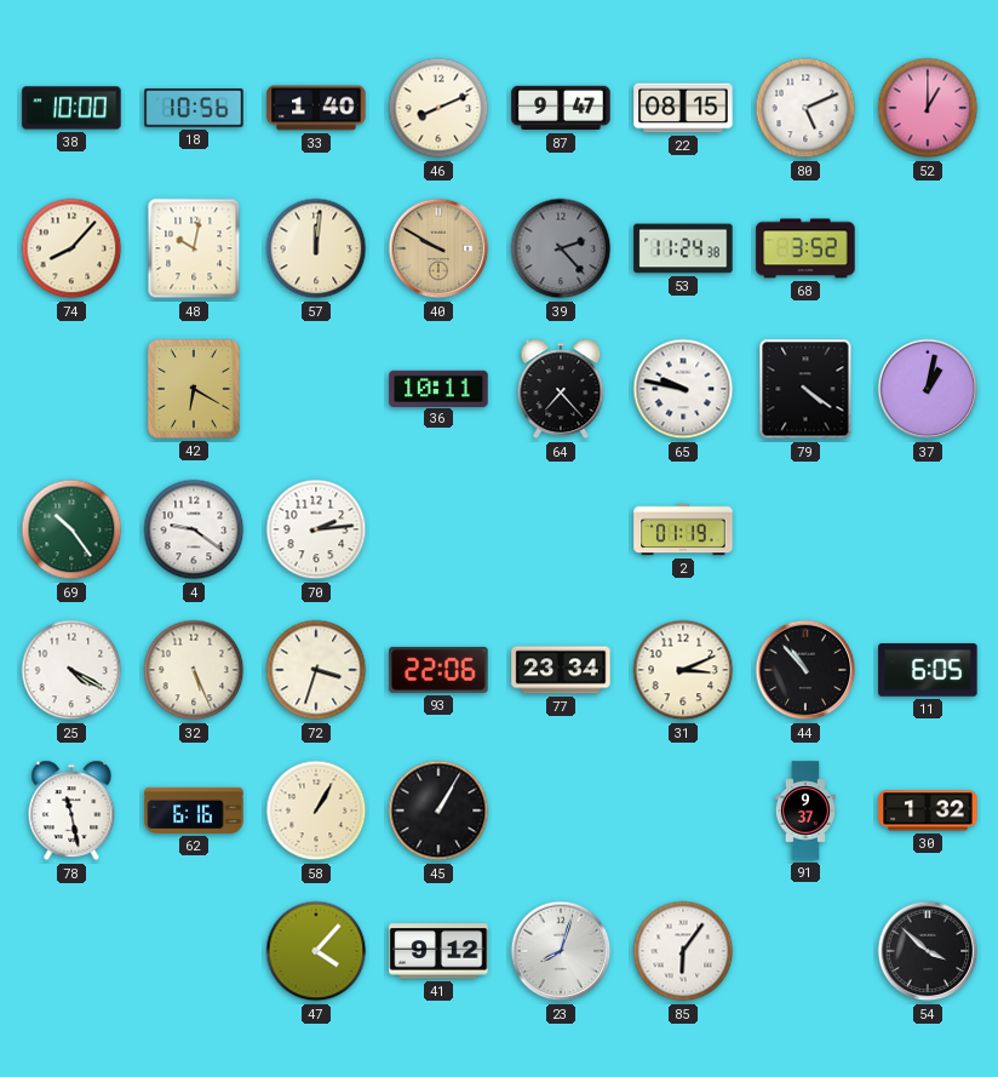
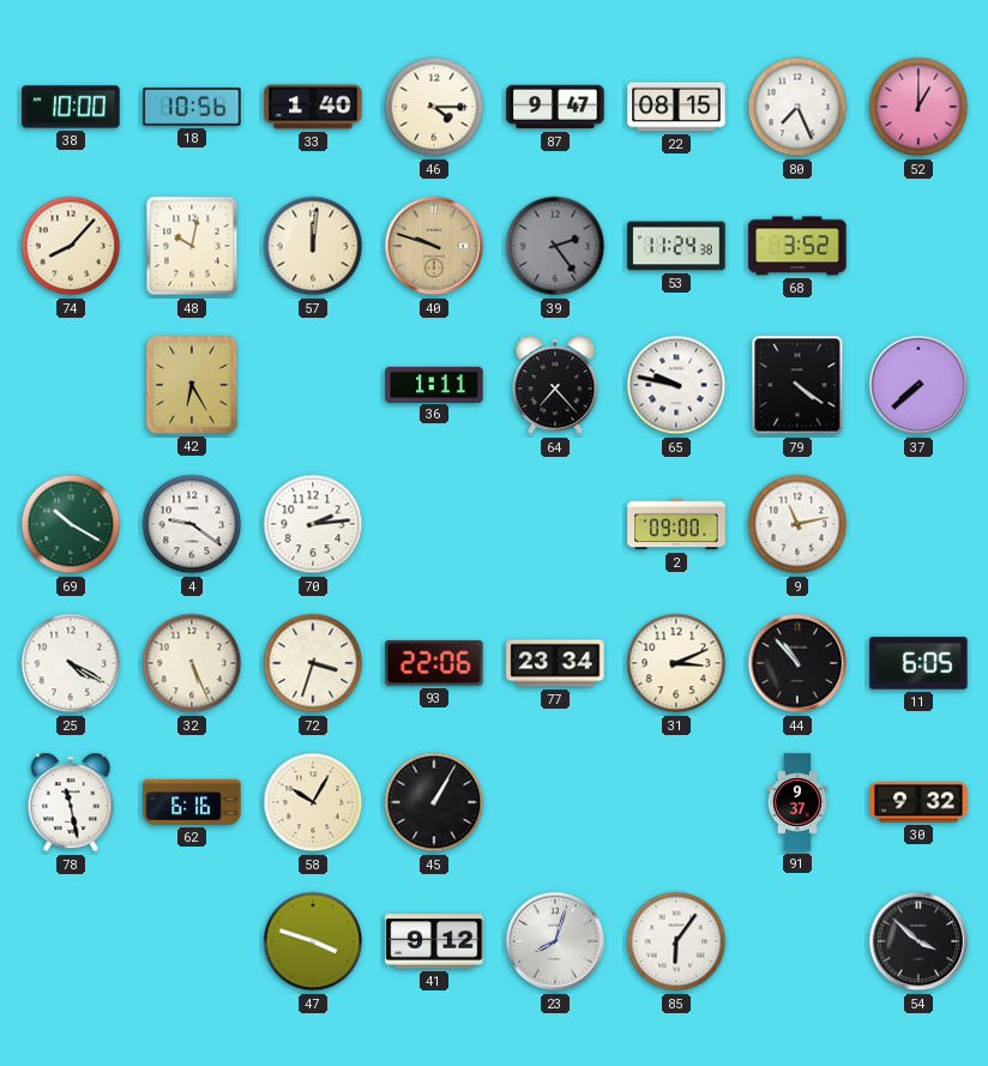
46: 8:11 -> 4:15 (434, 107)
80: 5:11 -> 7:26 (797, 107)
40: 9:50 -> 9:48 (434, 246)
39: 2:23 -> 2:24 (555, 246)
42: 6:20 -> 6:25 (192, 385)
36: 10:11 -> 1:11 (434, 384)
37: 1:02 -> 7:38 (918, 385)
69: 10:24 -> 10:20 (71, 524)
2: 01:19 -> 09:00 (676, 524)
9: none -> 11:13 (797, 524)
58: 1:05 -> 10:05 (313, 802)
30: 1:32 -> 9:32 (918, 802)
47: 4:07 -> 3:48 (313, 941)
